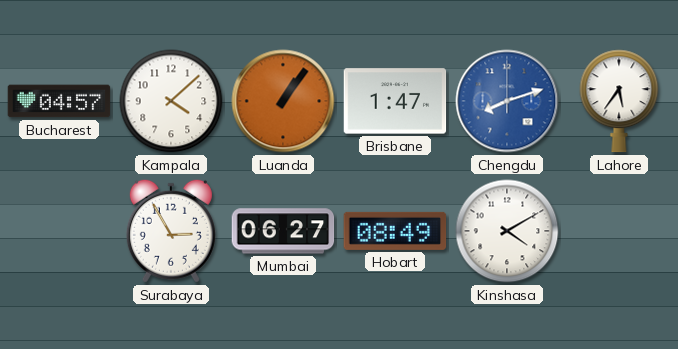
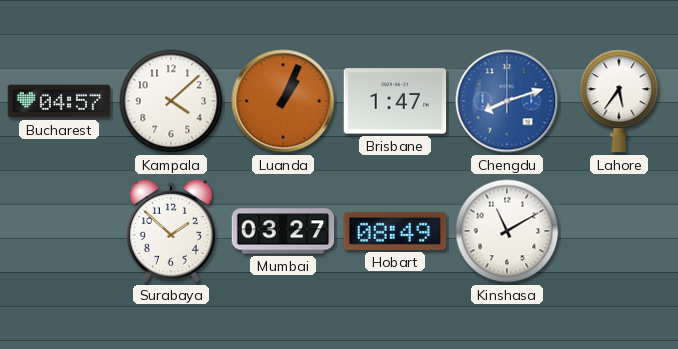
Luanda: 1:06 -> 1:04 (283, 101)
Surabaya: 2:55 -> 1:52 (171, 231)
Mumbai: 06:27 -> 03:27 (283, 231)
Kinshasa: 4:10 -> 11:10 (507, 231)
